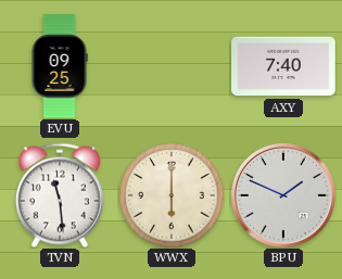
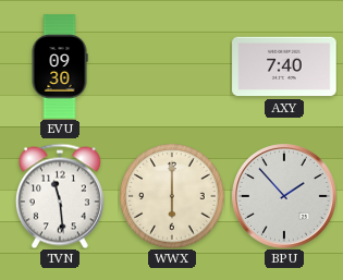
EVU: 09:25 -> 09:30 (60, 66)
BPU: 1:49 -> 1:53 (285, 197)
